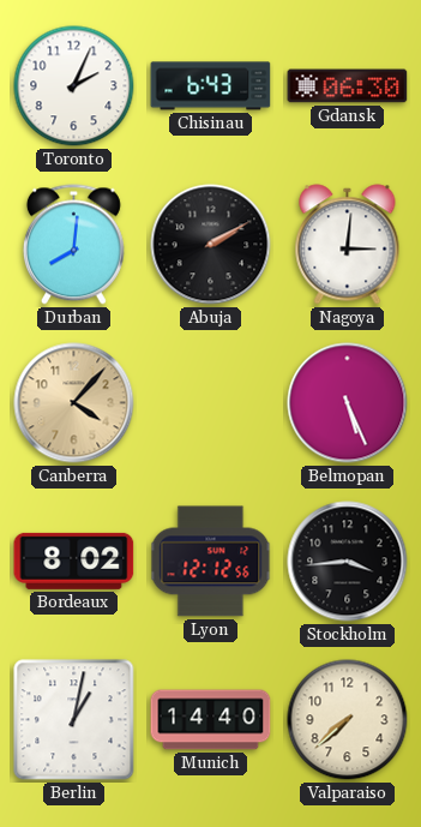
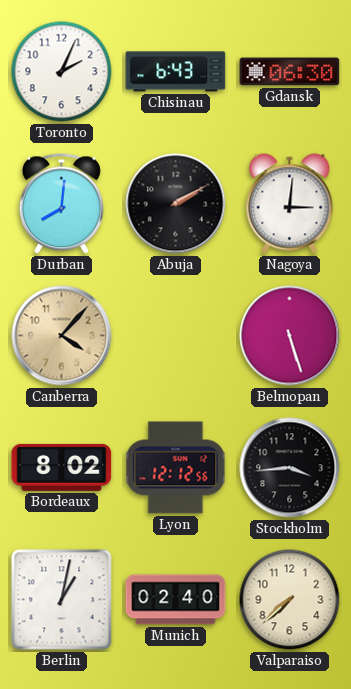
Belmopan: 5:26 -> 5:27 (290, 336)
Munich: 14:40 -> 02:40 (176, 600)
